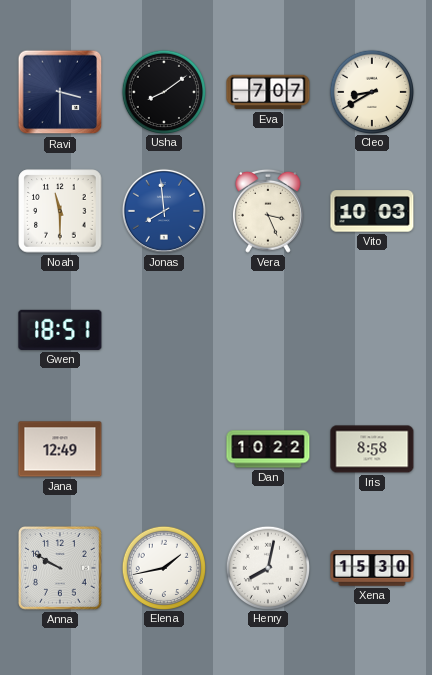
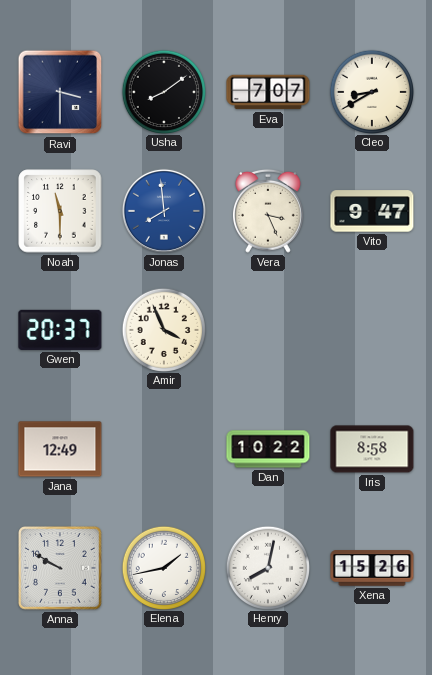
Vito: 10:03 -> 9:47 (372, 211)
Gwen: 18:51 -> 20:37 (60, 330)
Amir: none -> 3:56 (163, 329)
Xena: 15:30 -> 15:26 (372, 568)
